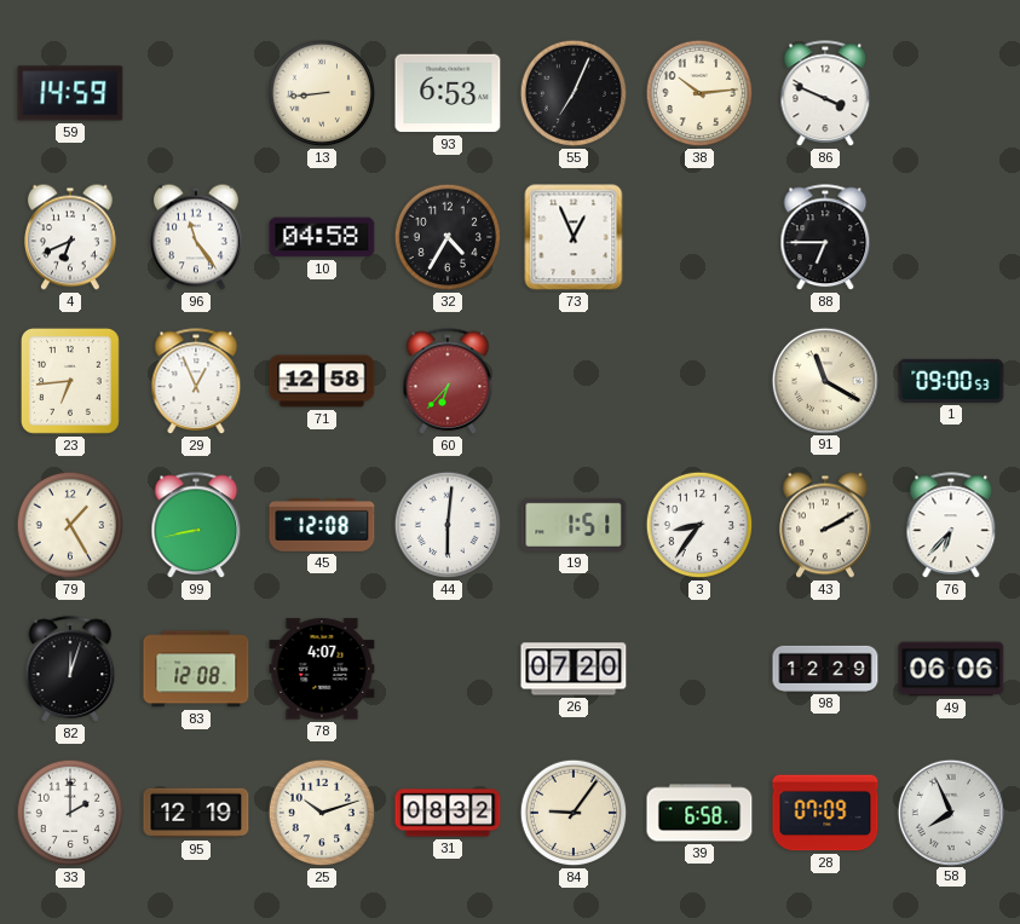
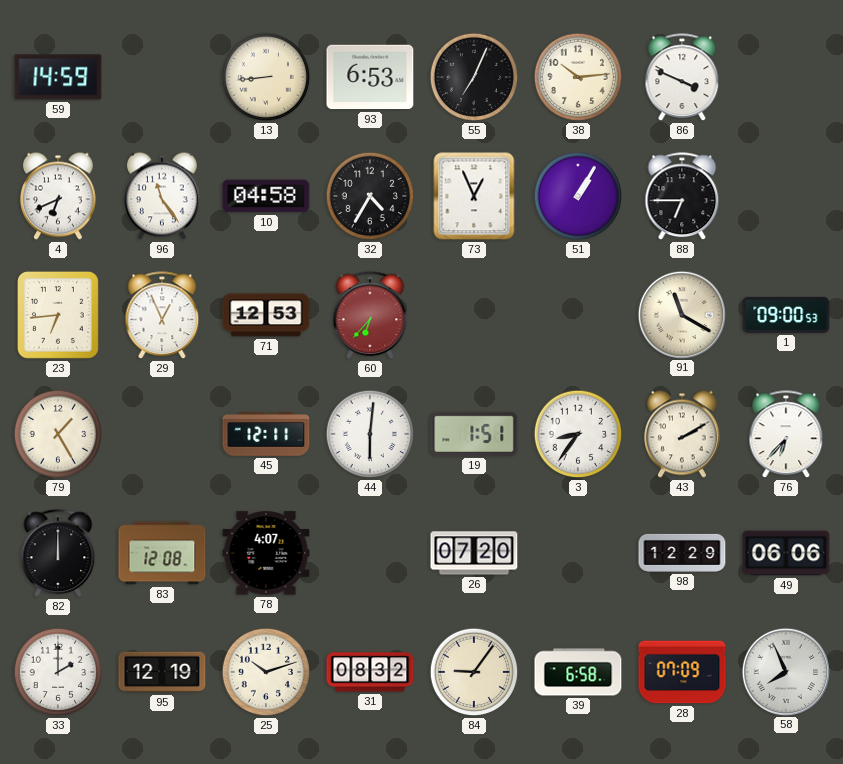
51: none -> 1:05 (578, 196)
71: 12:58 -> 12:53 (266, 315)
99: 8:43 -> none (196, 526)
45: 12:08 -> 12:11 (266, 435)
82: 12:03 -> 12:00 (58, 554)
